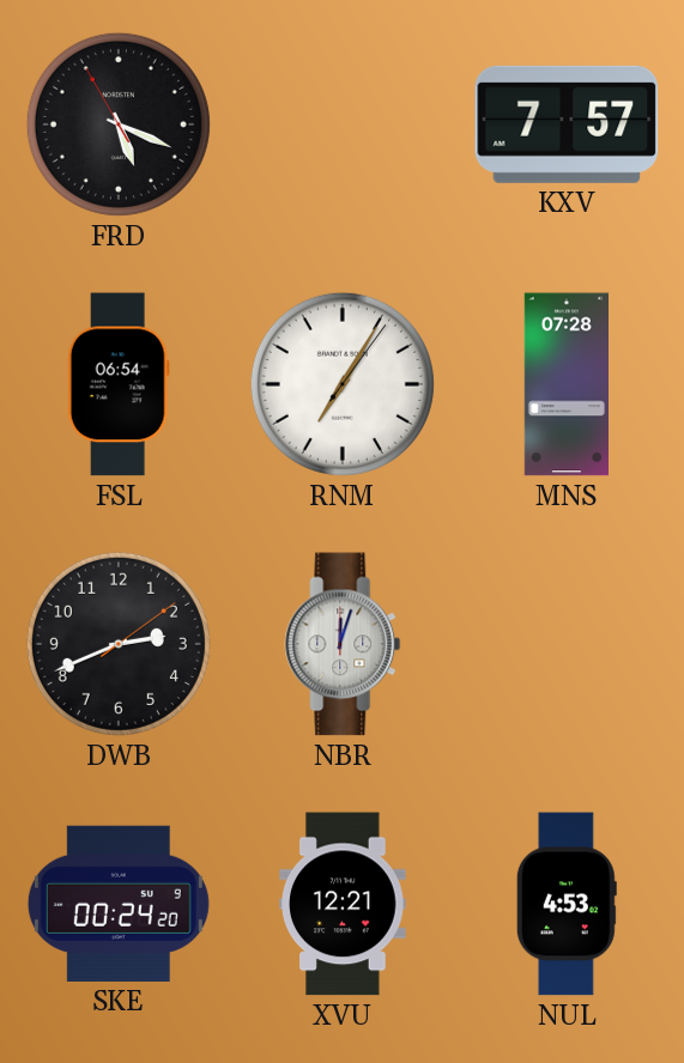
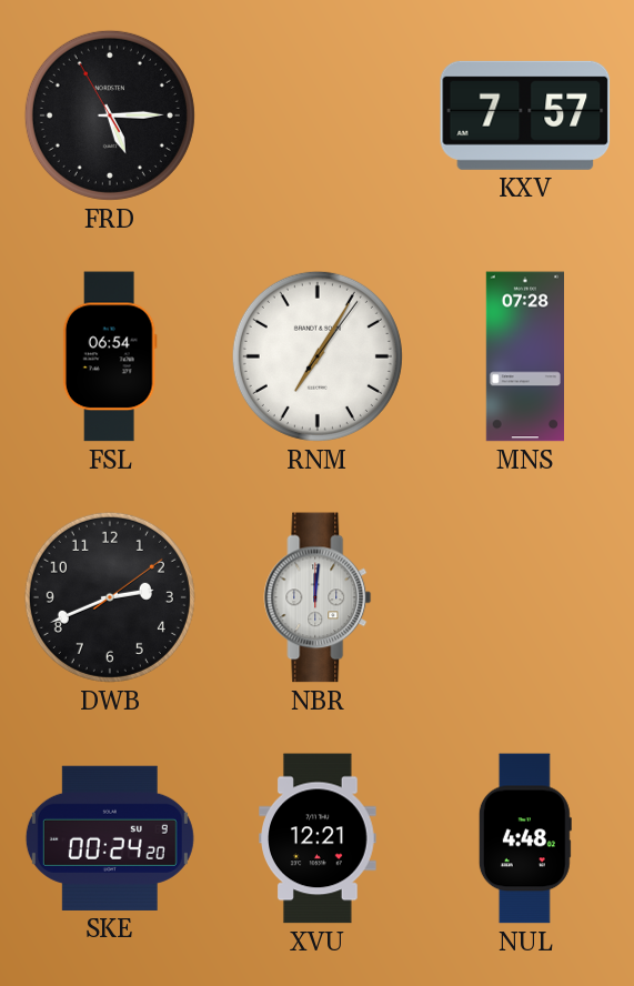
FRD: 5:18 -> 5:14 (110, 115)
NBR: 12:03 -> 12:01 (318, 597)
NUL: 4:53 -> 4:48 (525, 838)
